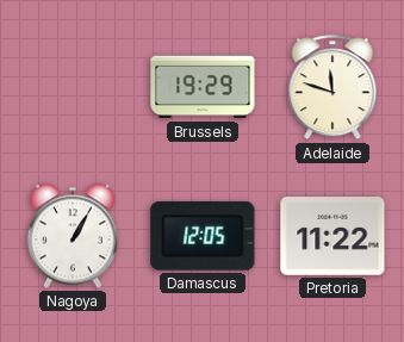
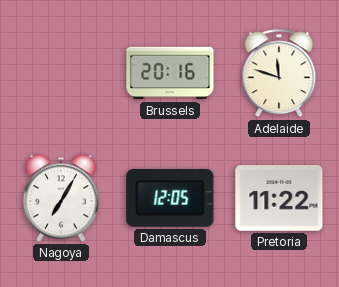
Brussels: 19:29 -> 20:16 (170, 73)
Nagoya: 1:05 -> 7:05 (61, 198)
